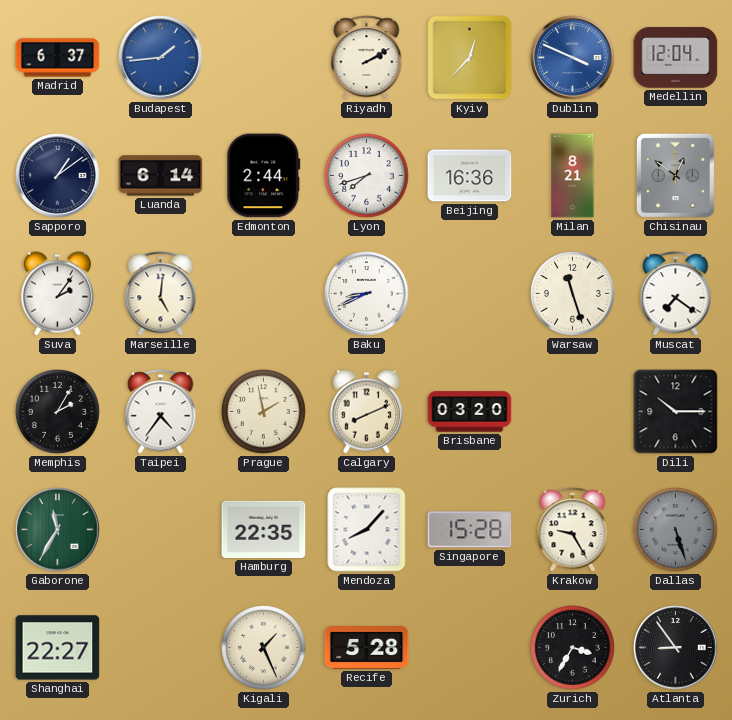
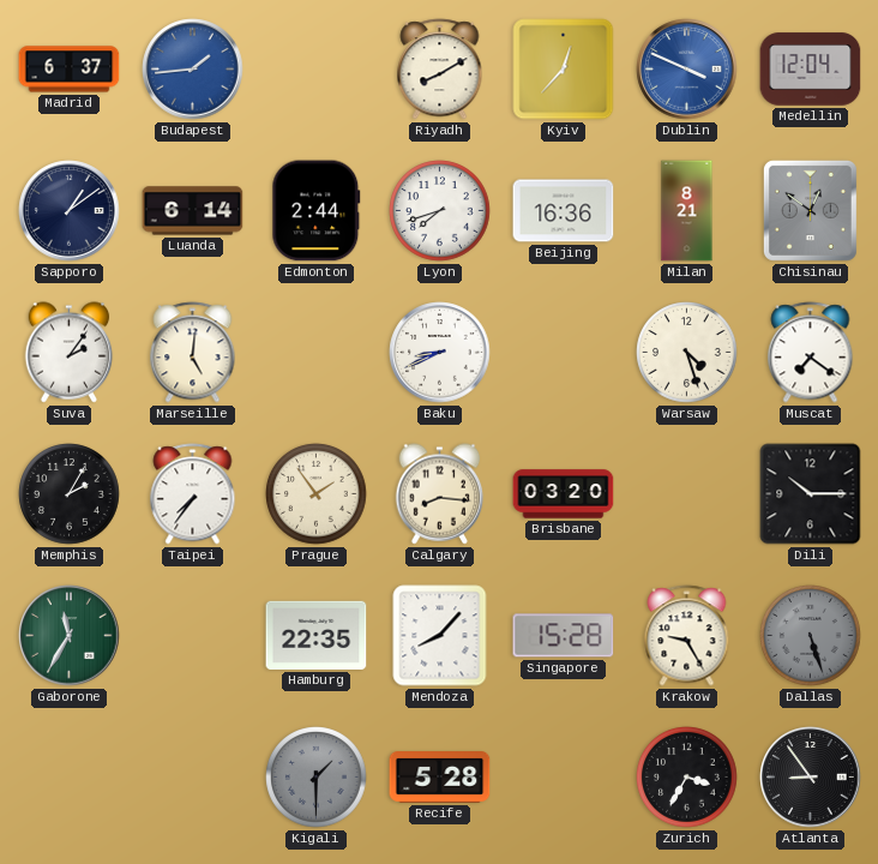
Riyadh: 2:10 -> 8:10 (440, 70)
Warsaw: 11:27 -> 4:27 (687, 353)
Taipei: 4:36 -> 7:36 (193, 494)
Prague: 1:58 -> 1:54 (317, 494)
Calgary: 8:11 -> 8:16 (440, 494)
Shanghai: 22:27 -> none (58, 648)
Kigali: 1:26 -> 1:30 (317, 778)
Kigali dial: cream -> grey (317, 778)
